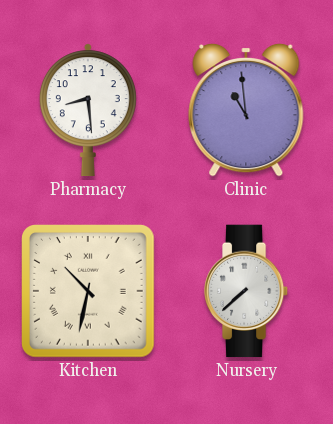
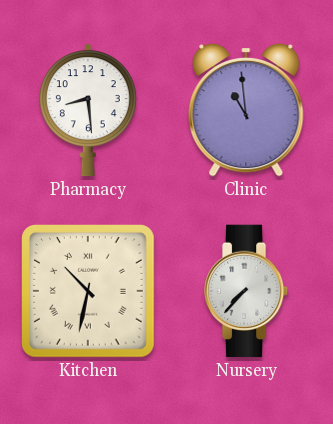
Nursery: 7:38 -> 7:37 (246, 291)
